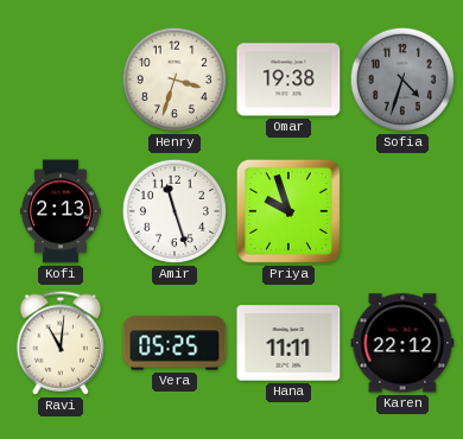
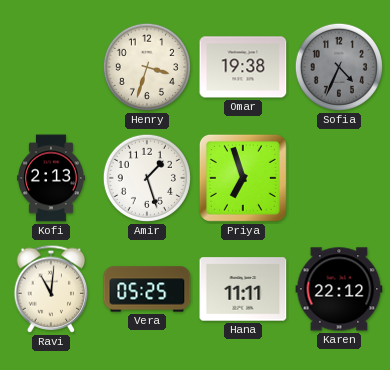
Sofia: 4:33 -> 4:34 (339, 67)
Amir: 11:27 -> 1:27 (147, 178)
Priya: 9:57 -> 6:57 (243, 178)
